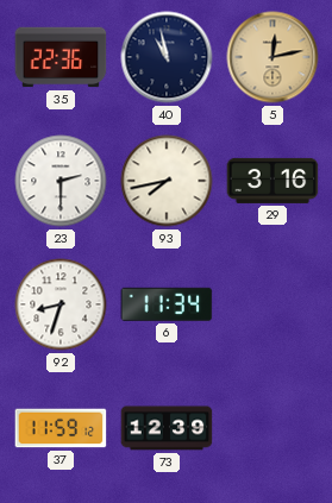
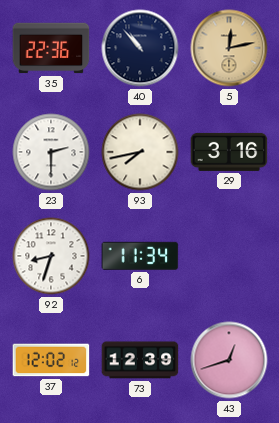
40: 10:58 -> 10:53 (140, 48)
37: 11:59 -> 12:02 (51, 360)
43: none -> 12:42 (229, 360)
